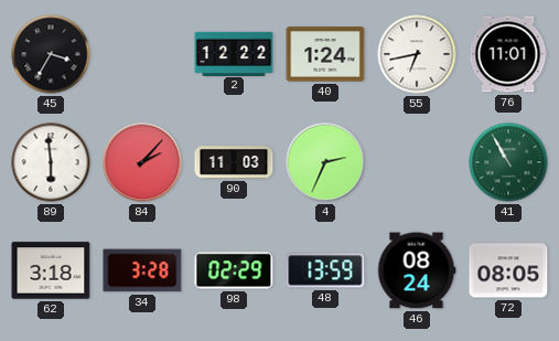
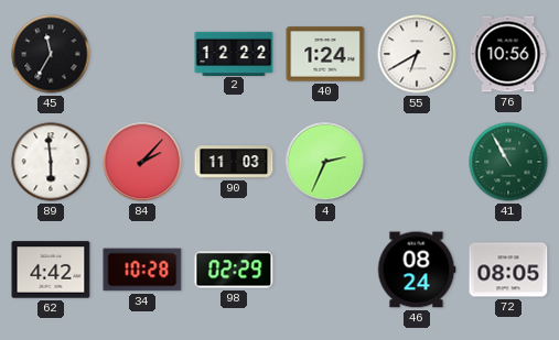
45: 3:35 -> 11:35 (51, 54)
55: 6:43 -> 6:40 (417, 54)
76: 11:01 -> 10:56 (508, 54)
62: 3:18 -> 4:42 (51, 270)
34: 3:28 -> 10:28 (142, 270)
48: 13:59 -> none (325, 270)
